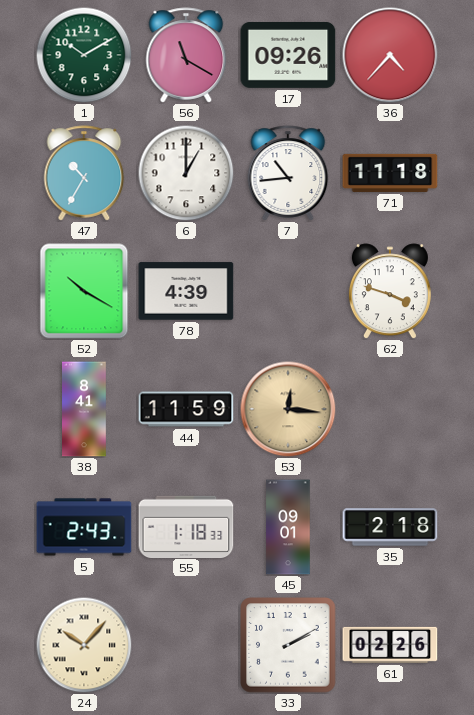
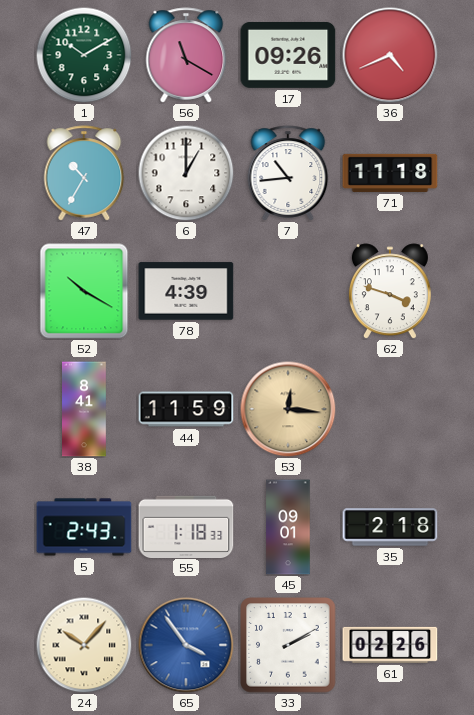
36: 4:37 -> 4:41 (390, 55)
65: none -> 3:54 (186, 645)
